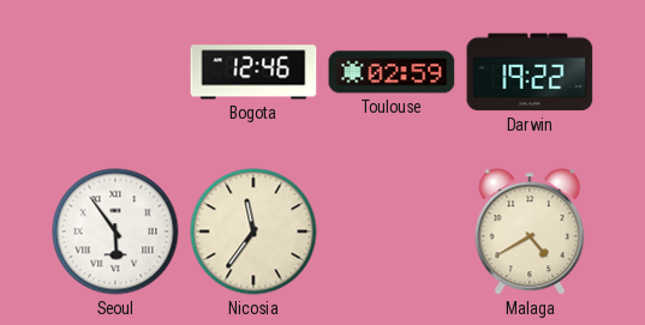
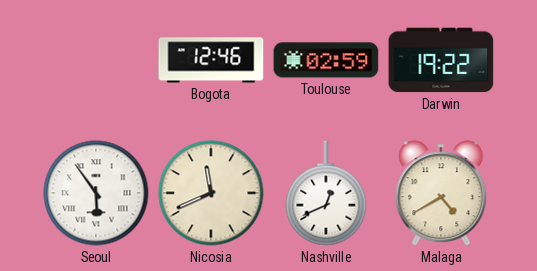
Nicosia: 11:36 -> 11:41 (211, 193)
Nashville: none -> 12:41 (326, 193)
